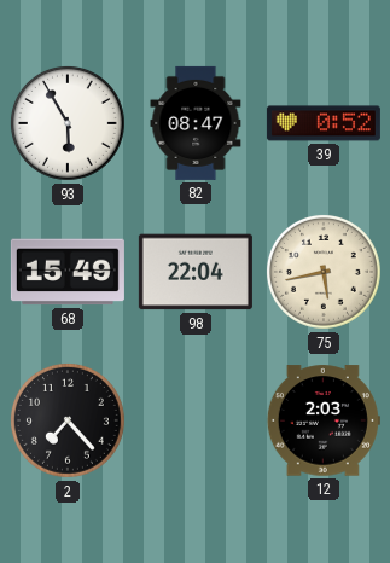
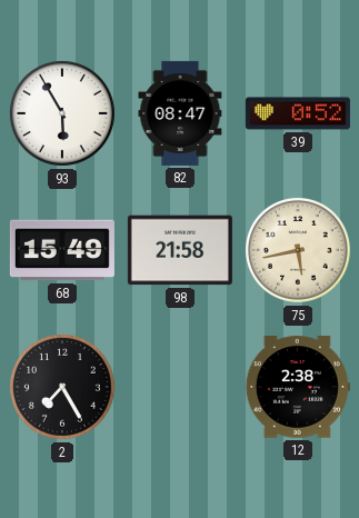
98: 22:04 -> 21:58 (180, 250)
2: 7:23 -> 7:25 (62, 387)
12: 2:03 -> 2:38 (298, 387)
